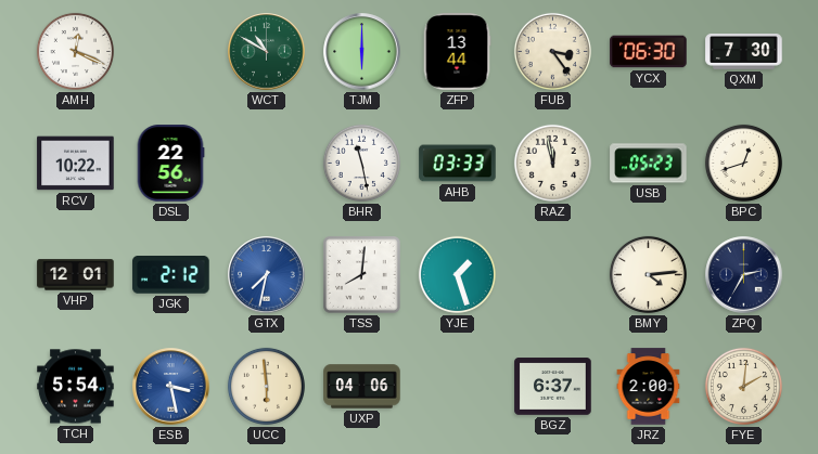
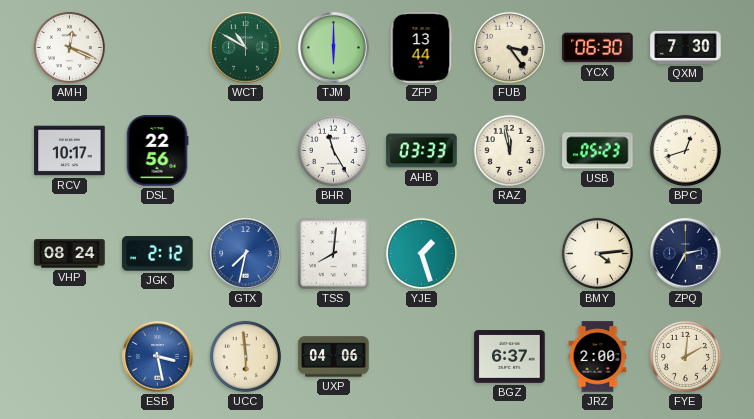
RCV: 10:22 -> 10:17 (70, 151)
BHR: 11:28 -> 11:25 (333, 150)
VHP: 12:01 -> 08:24 (70, 254)
TCH: 5:54 -> none (76, 387)
